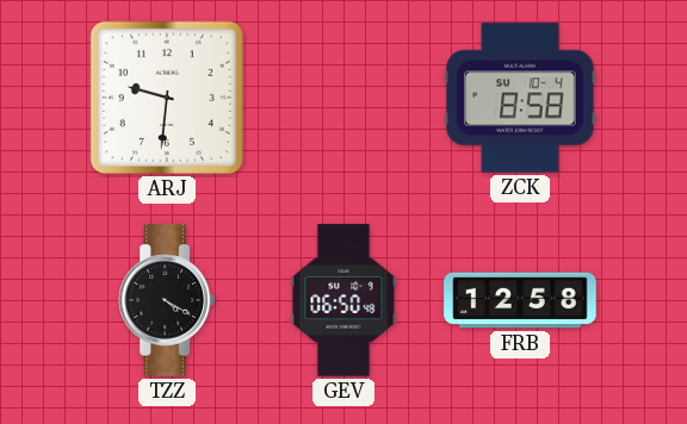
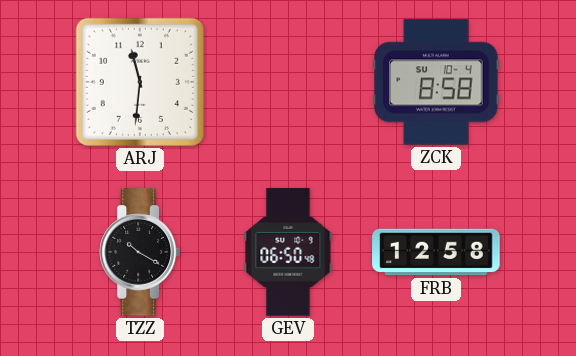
ARJ: 9:31 -> 11:31 (140, 82)
TZZ: 4:20 -> 10:20 (139, 252)
